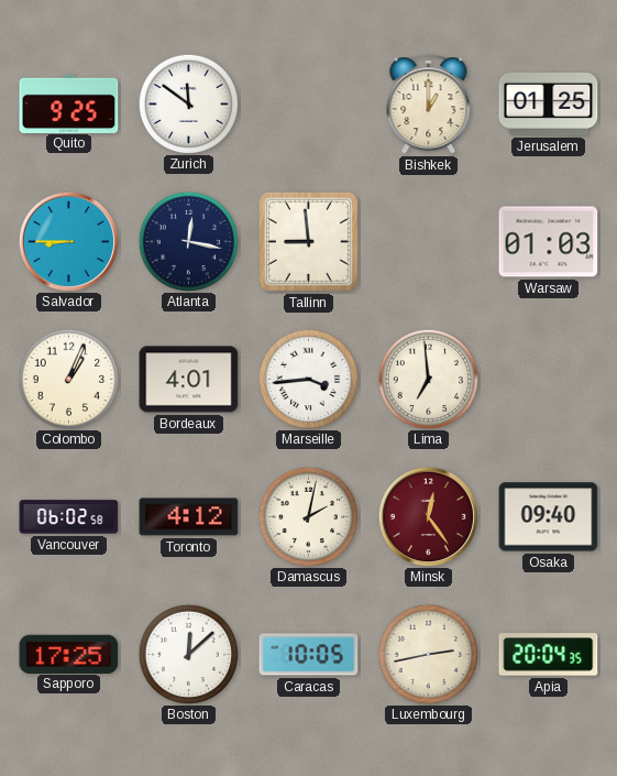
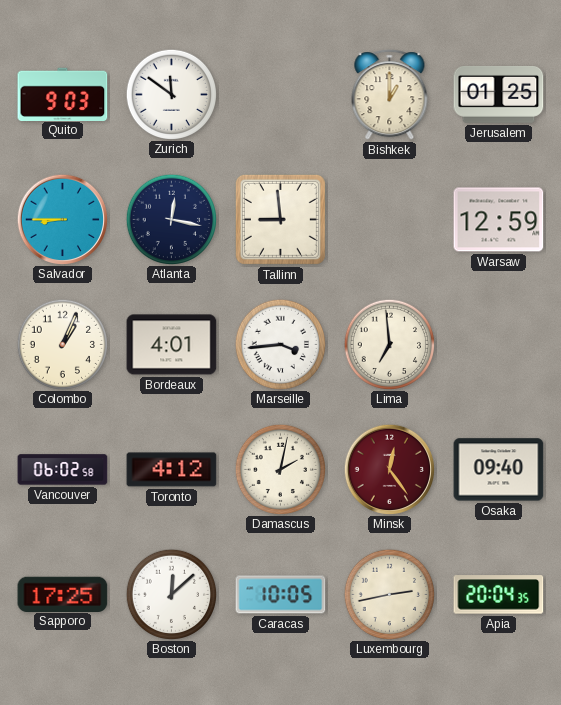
Quito: 9:25 -> 9:03 (63, 94)
Warsaw: 01:03 -> 12:59 (499, 220)
